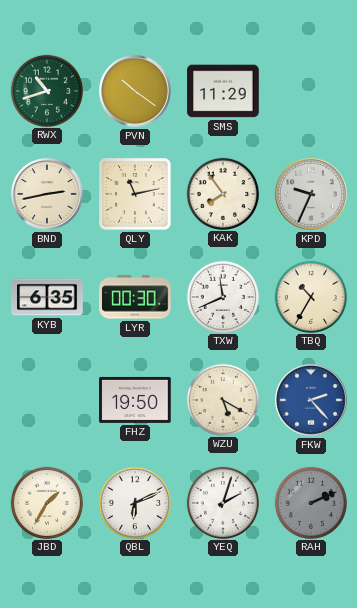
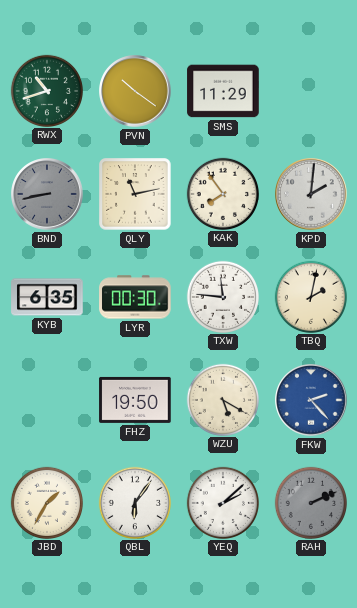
BND: 2:43 -> 8:43 (47, 194)
BND dial: cream -> grey (47, 194)
KPD: 9:34 -> 2:01 (311, 194)
TXW: 11:41 -> 11:46 (222, 296)
TBQ: 10:35 -> 2:02 (310, 296)
QBL: 6:11 -> 6:06 (134, 502)
YEQ: 2:03 -> 2:08 (222, 502)
